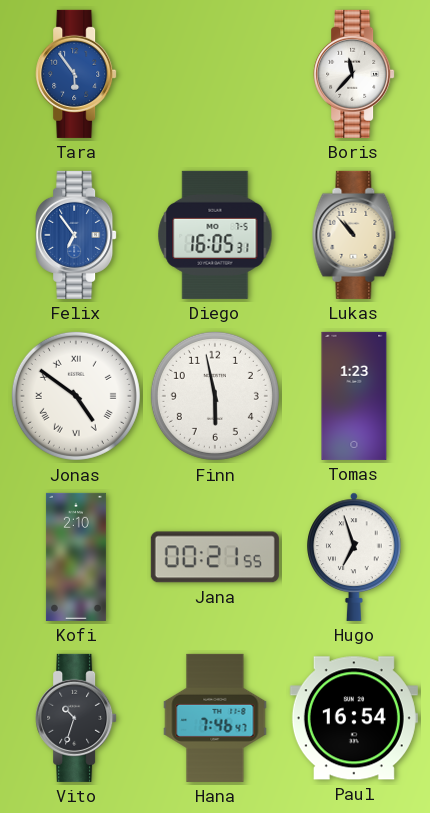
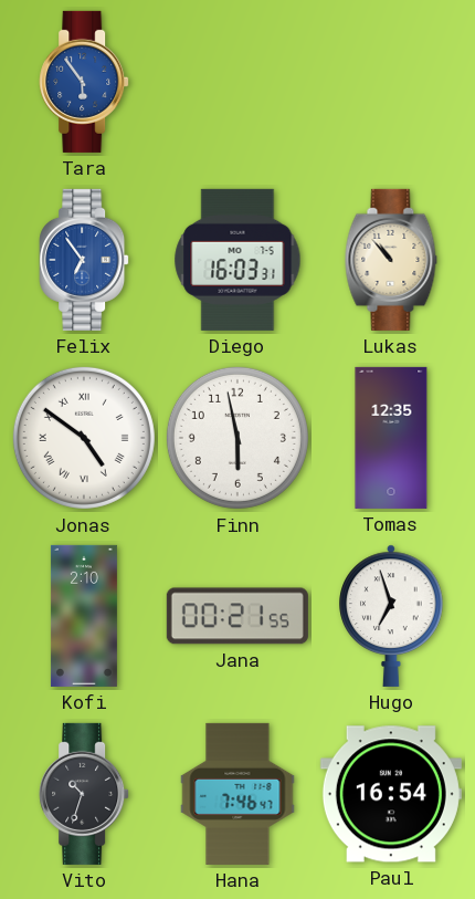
Boris: 11:37 -> none (354, 74)
Diego: 16:05 -> 16:03 (237, 260)
Tomas: 1:23 -> 12:35 (391, 438)
